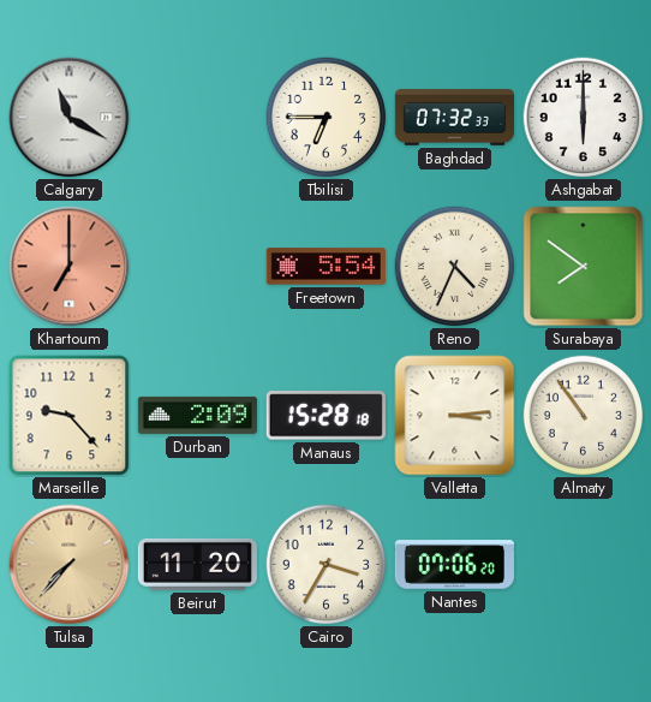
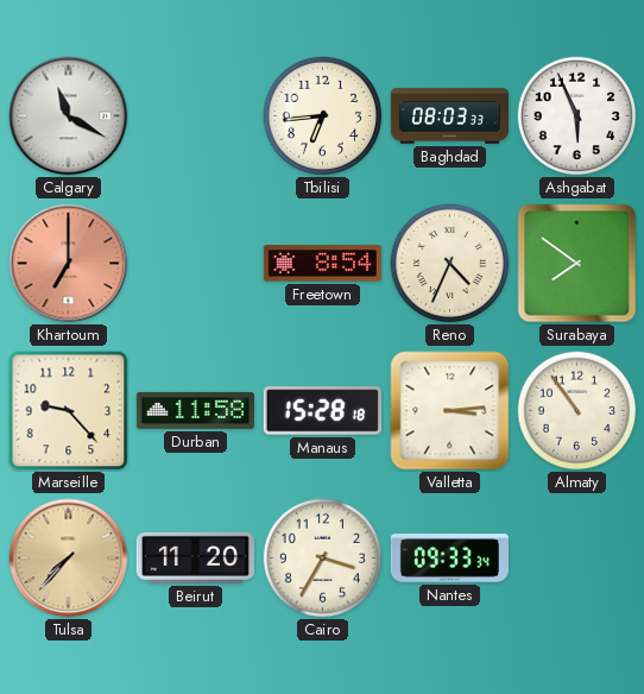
Tbilisi: 6:45 -> 6:44 (323, 116)
Baghdad: 07:32 -> 08:03 (449, 116)
Ashgabat: 6:00 -> 5:56 (577, 116)
Freetown: 5:54 -> 8:54 (322, 264)
Durban: 2:09 -> 11:58 (195, 410)
Nantes: 07:06 -> 09:33 (449, 559)
